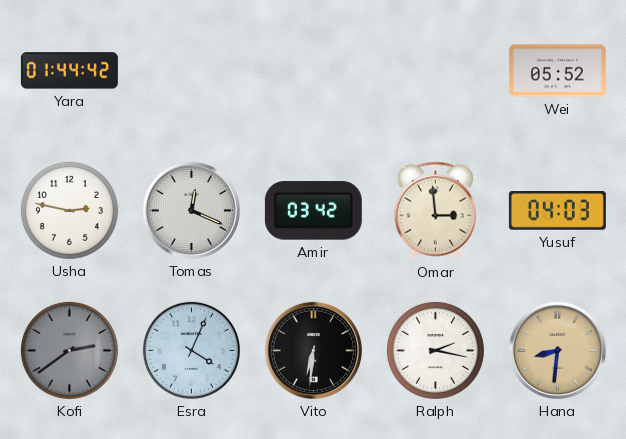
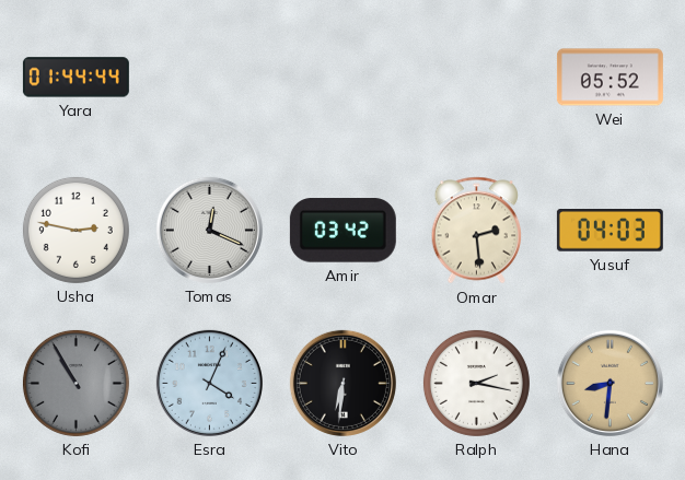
Yara: 01:44:42 -> 01:44:44 (76, 78)
Omar: 2:59 -> 2:29 (477, 231)
Kofi: 2:39 -> 10:55 (76, 383)
